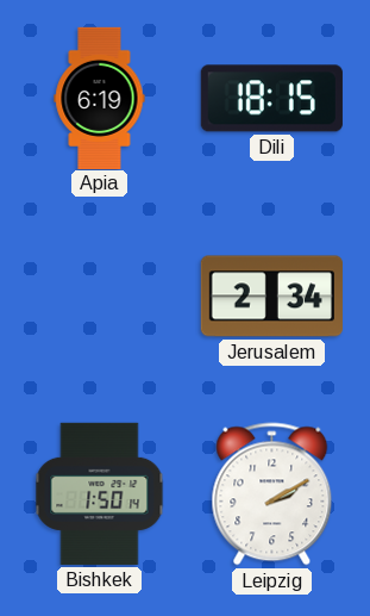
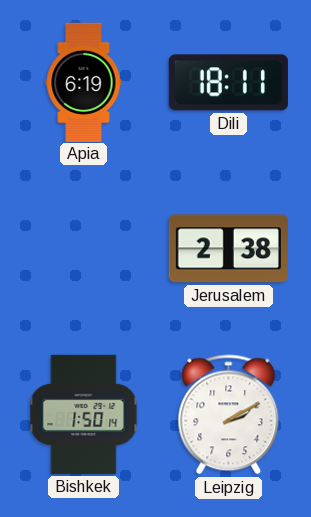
Dili: 18:15 -> 18:11 (228, 83)
Jerusalem: 2:34 -> 2:38 (228, 249)
